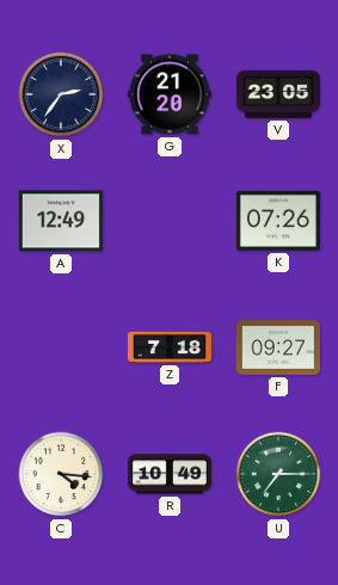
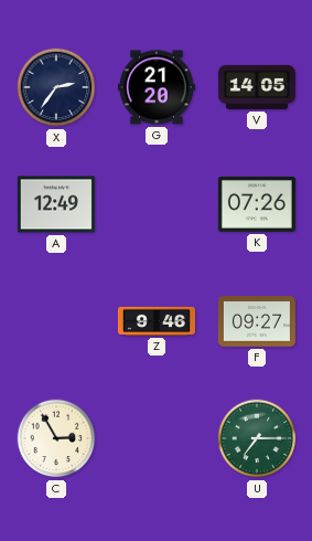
V: 23:05 -> 14:05 (257, 87)
Z: 7:18 -> 9:46 (157, 321)
C: 4:16 -> 2:55 (56, 438)
R: 10:49 -> none (170, 474)
